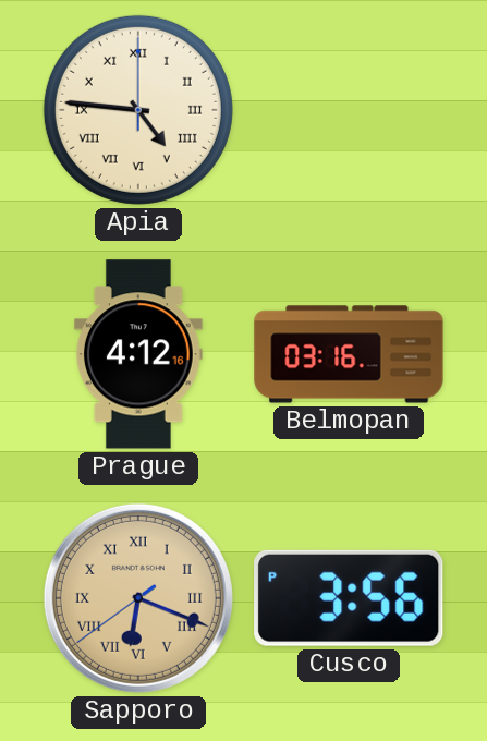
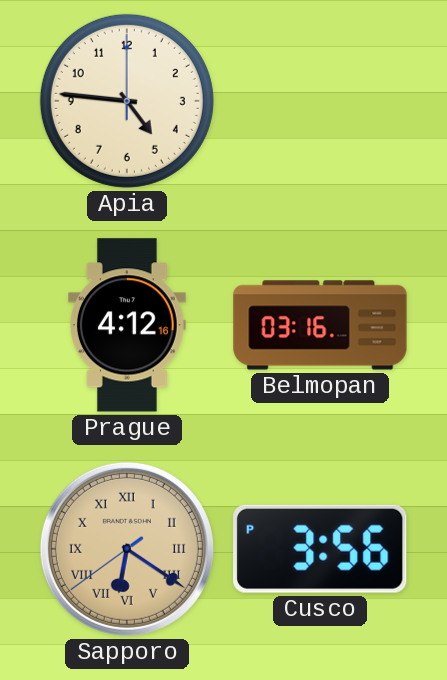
Apia numerals: Roman -> Arabic (127, 101)
Sapporo: 6:18 -> 6:20 (127, 549)
